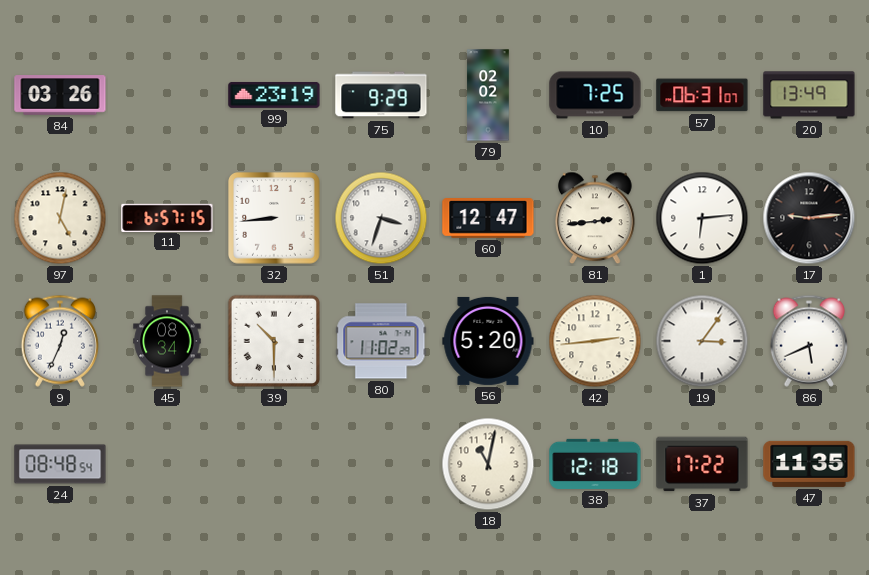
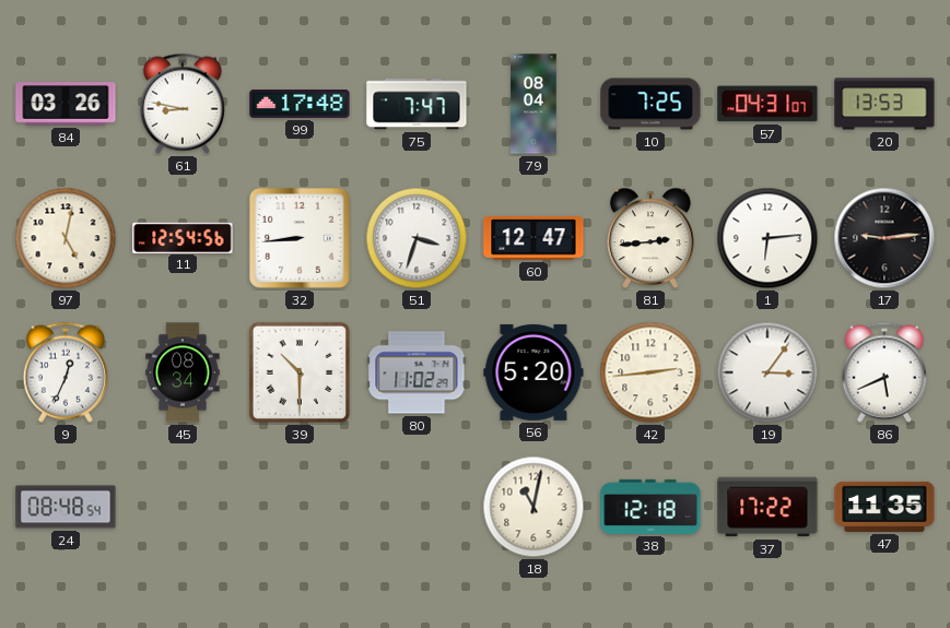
61: none -> 8:47 (183, 104)
99: 23:19 -> 17:48 (300, 104)
75: 9:29 -> 7:47 (417, 104)
79: 02:02 -> 08:04 (533, 104)
57: 06:31 -> 04:31 (767, 104)
20: 13:49 -> 13:53 (884, 104)
11: 6:57 -> 12:54 (183, 237)
